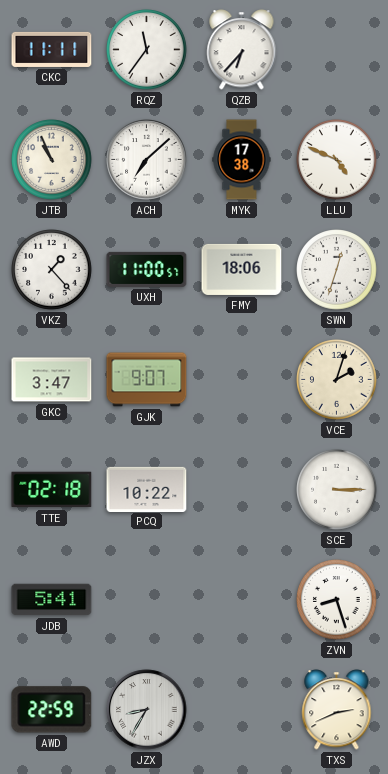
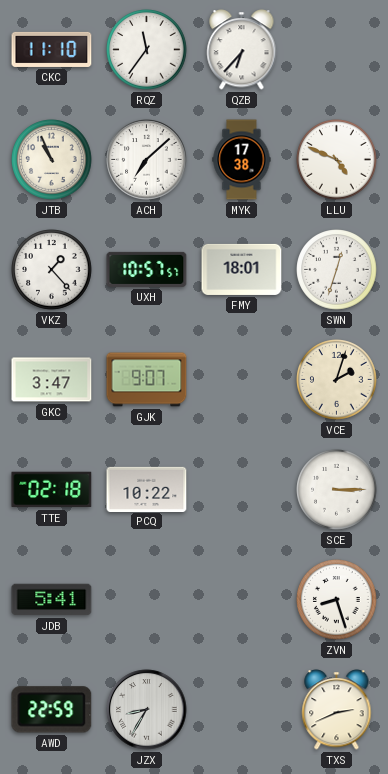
CKC: 11:11 -> 11:10 (52, 49)
UXH: 11:00 -> 10:57 (147, 269)
FMY: 18:06 -> 18:01 (242, 269)
